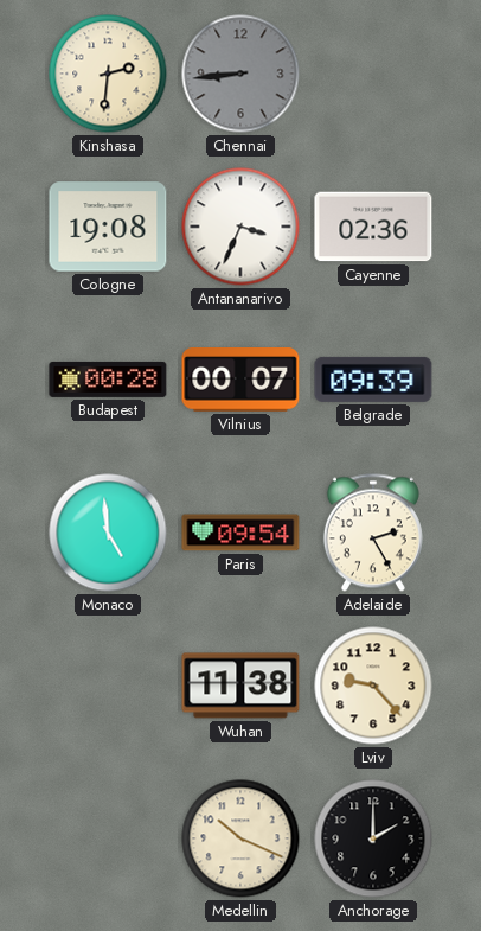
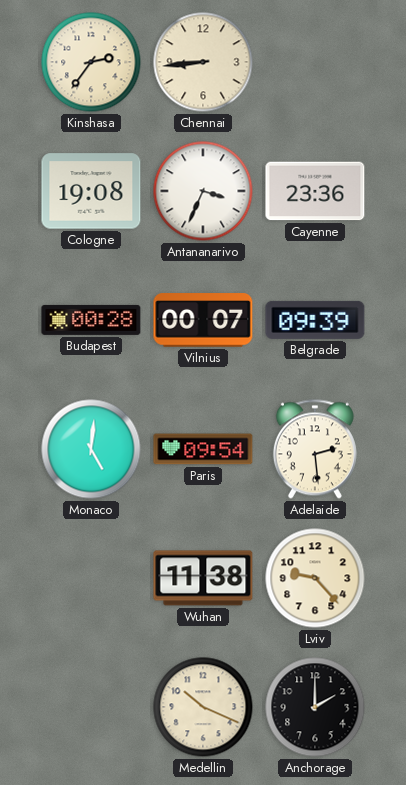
Kinshasa: 2:31 -> 2:36 (91, 62)
Chennai dial: grey -> cream (203, 62)
Cayenne: 02:36 -> 23:36 (315, 191)
Monaco: 4:59 -> 5:01 (91, 449)
Adelaide: 2:25 -> 2:29 (315, 449)
